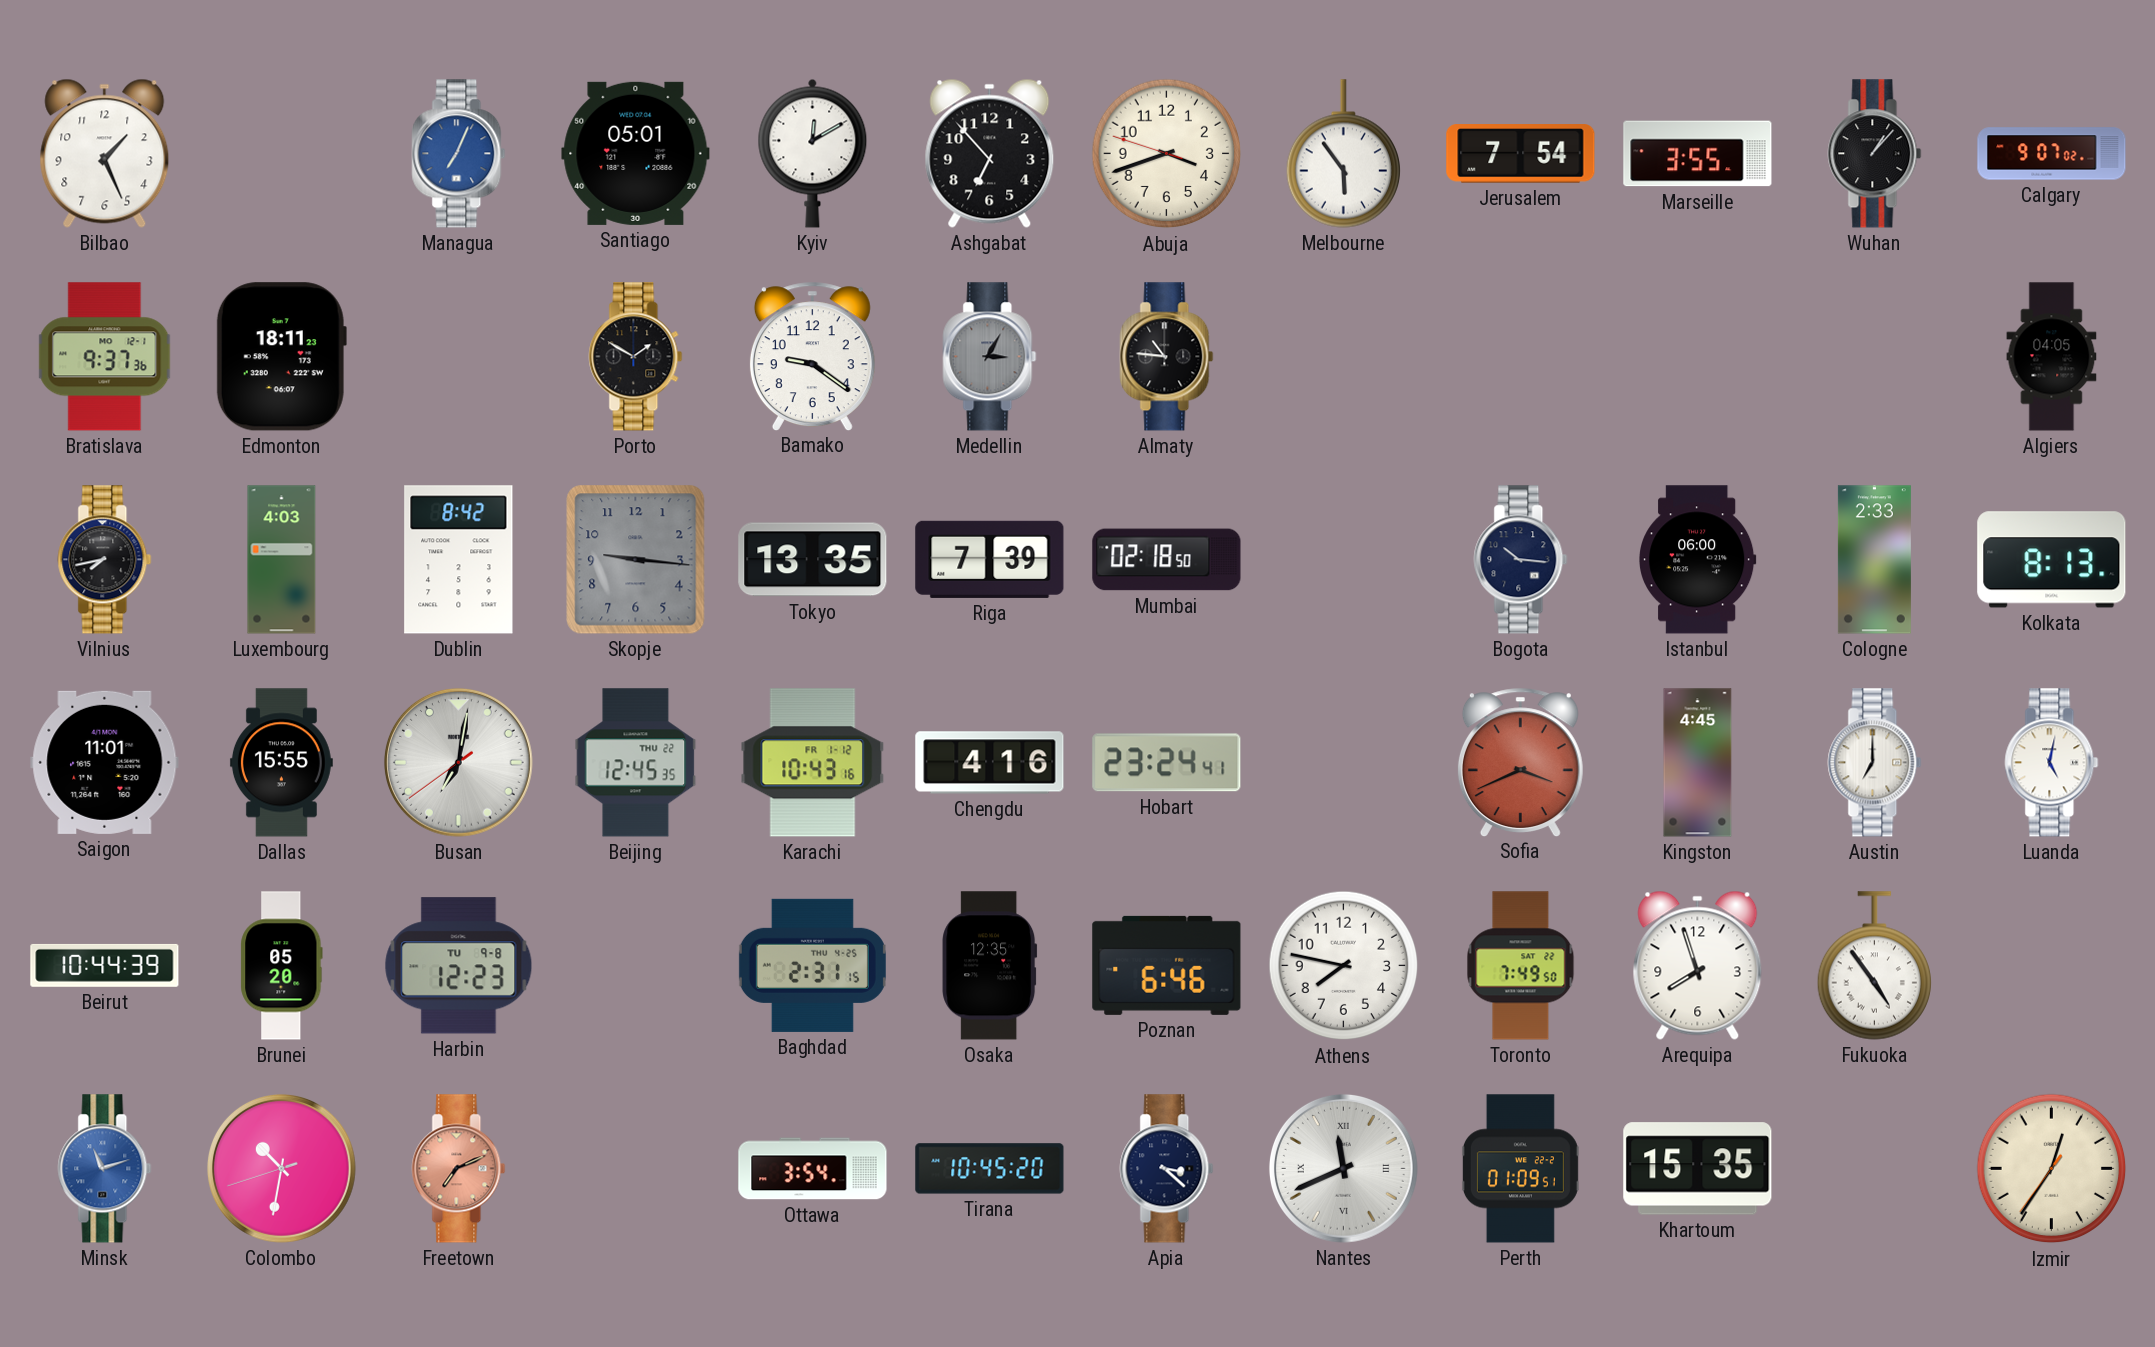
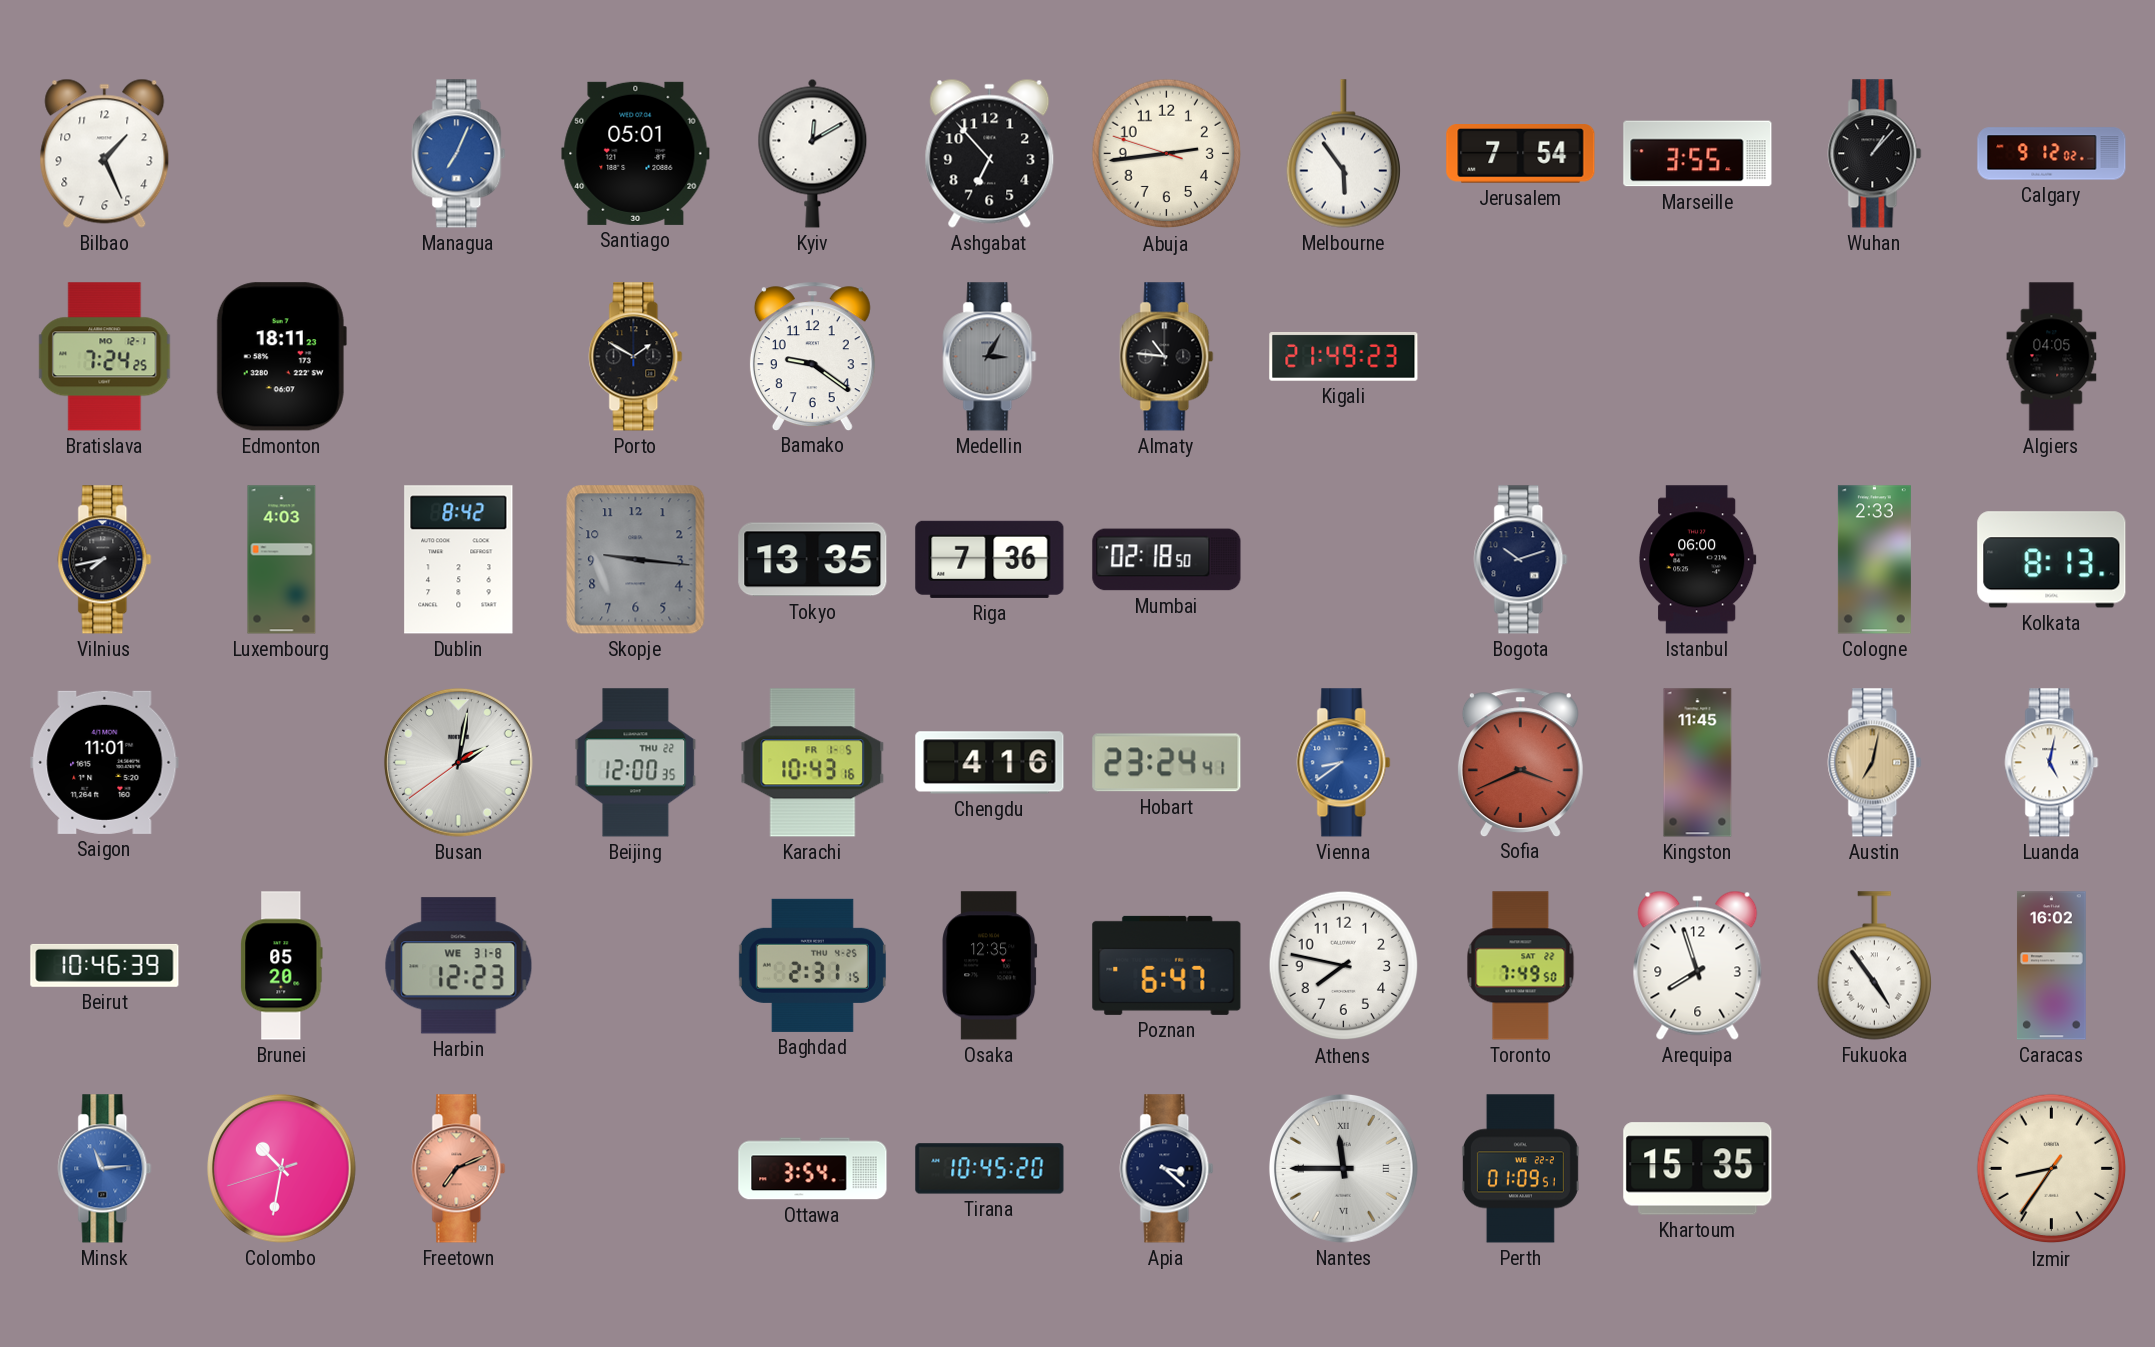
Abuja: 3:41 -> 2:43 (1167, 154)
Calgary: 9:07 -> 9:12 (2052, 154)
Bratislava: 9:37 -> 7:24 (105, 357)
Kigali: none -> 21:49 (1344, 357)
Riga: 7:39 -> 7:36 (990, 559)
Bogota: 10:16 -> 10:12 (1521, 560)
Dallas: 15:55 -> none (281, 763)
Busan: 7:01 -> 2:01 (458, 762)
Beijing: 12:45 -> 12:00 (636, 763)
Karachi date: FR 1-12 -> FR 1-5 (813, 763)
Vienna: none -> 8:39 (1344, 763)
Kingston: 4:45 -> 11:45 (1698, 763)
Austin: 7:00 -> 7:02 (1875, 763)
Austin dial: white -> champagne (1875, 763)
Beirut: 10:44 -> 10:46 (105, 965)
Harbin date: TU 9-8 -> WE 31-8 (459, 966)
Poznan: 6:46 -> 6:47 (1167, 965)
Caracas: none -> 16:02 (2051, 966)
Minsk: 11:12 -> 11:14 (105, 1169)
Nantes: 11:41 -> 11:45 (1343, 1168)
Izmir: 12:35 -> 8:35 (2052, 1169)
